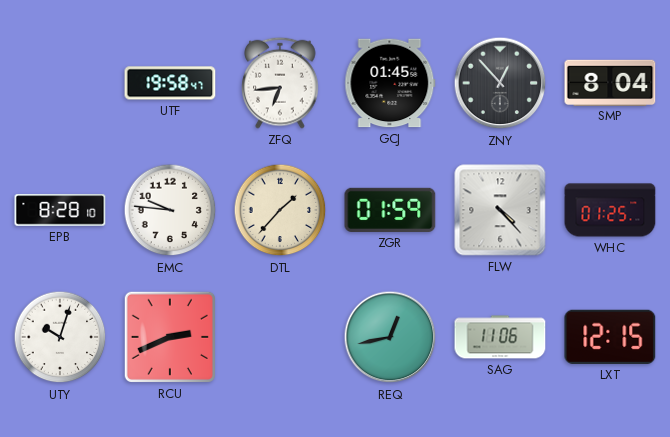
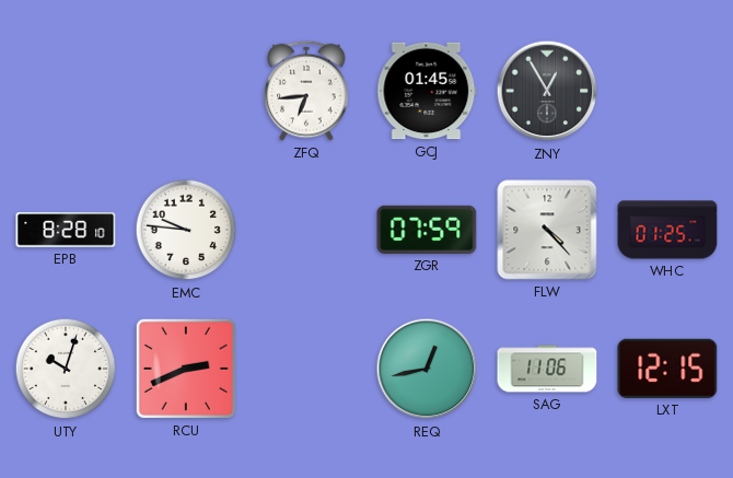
UTF: 19:58 -> none (170, 83)
ZNY: 12:53 -> 12:55 (547, 91)
SMP: 8:04 -> none (610, 82)
DTL: 1:37 -> none (280, 210)
ZGR: 01:59 -> 07:59 (427, 230)
